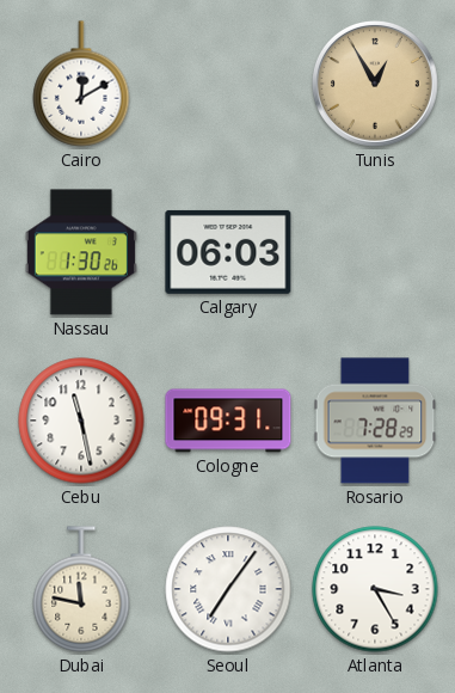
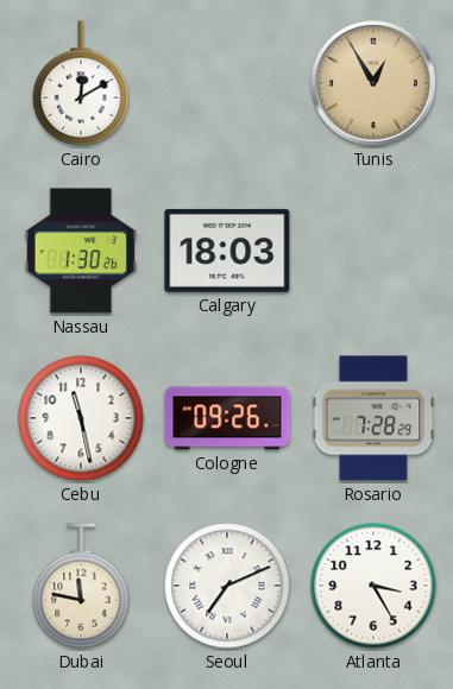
Calgary: 06:03 -> 18:03 (227, 251)
Cologne: 09:31 -> 09:26 (227, 418)
Seoul: 7:06 -> 7:11 (227, 586)
